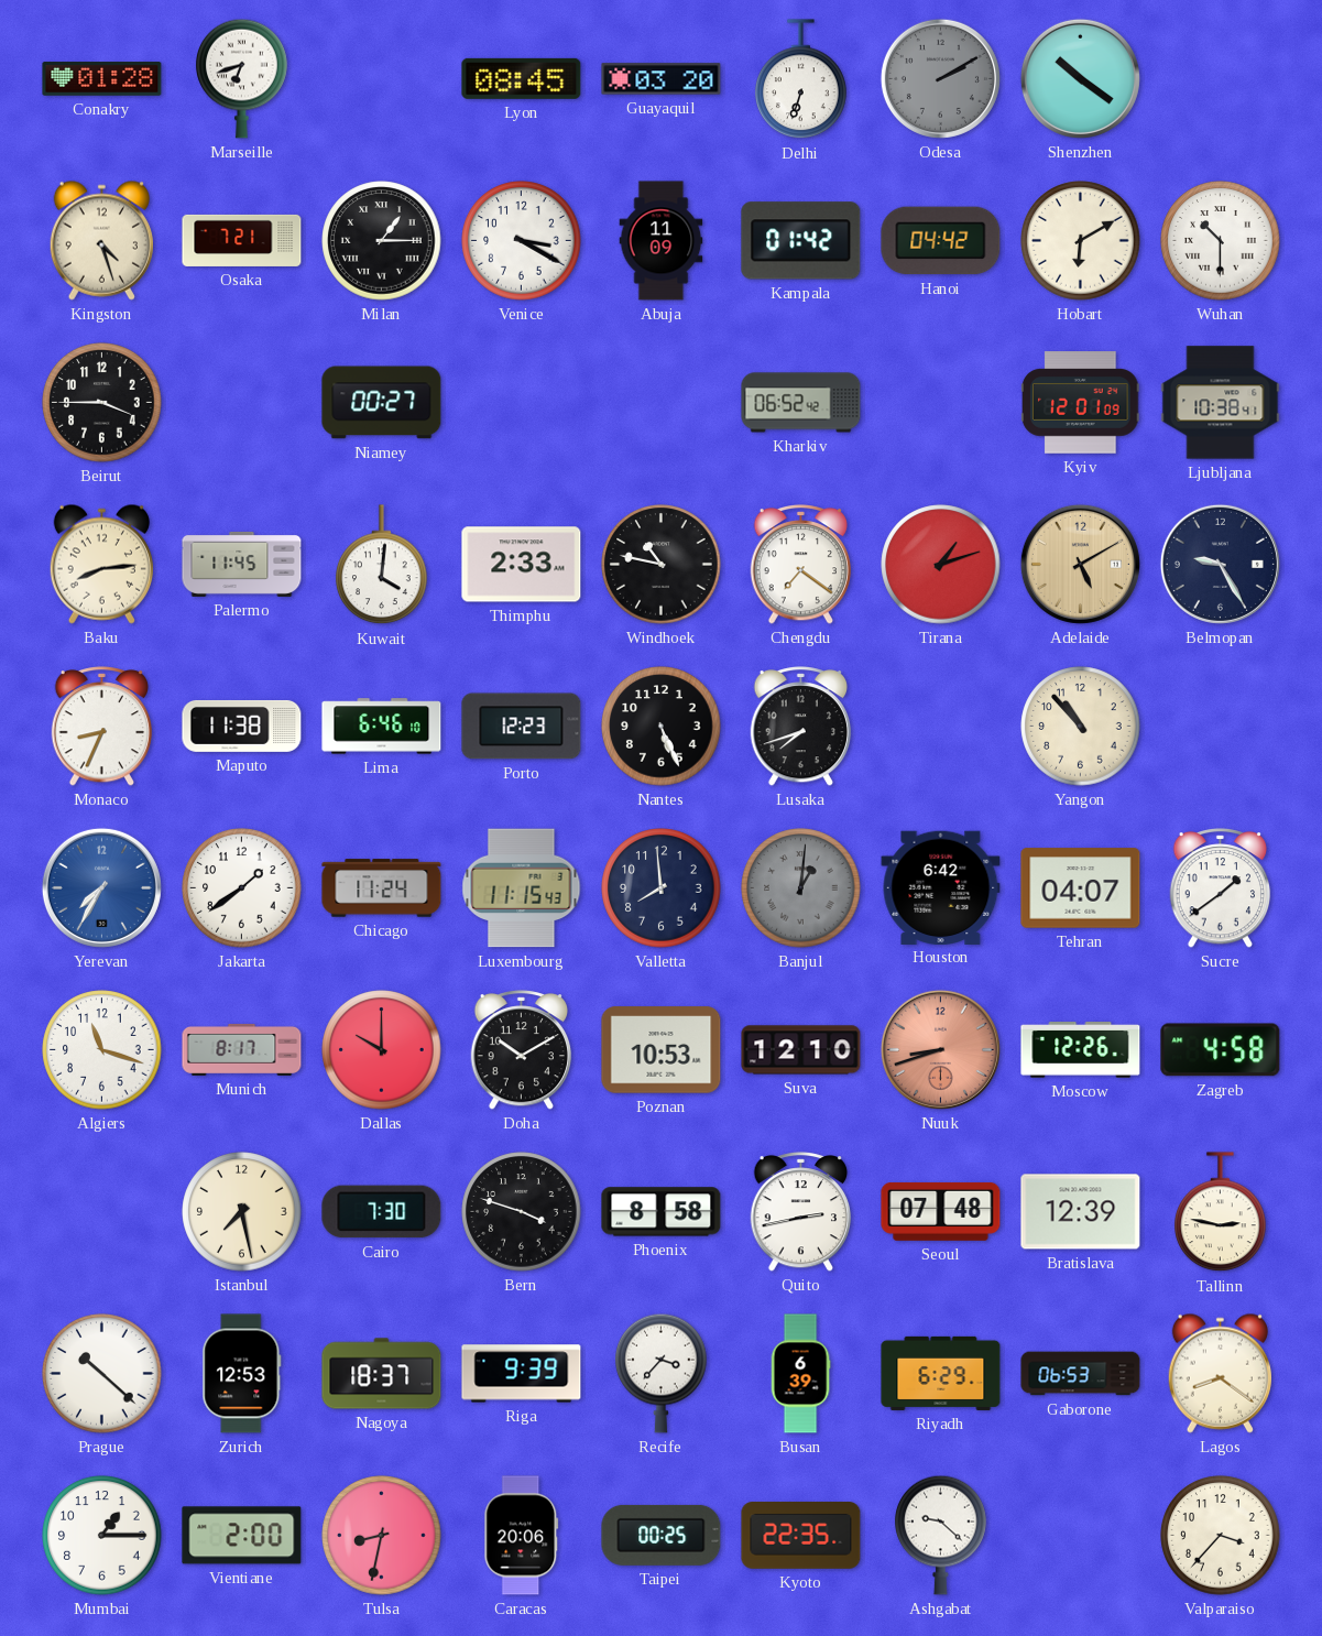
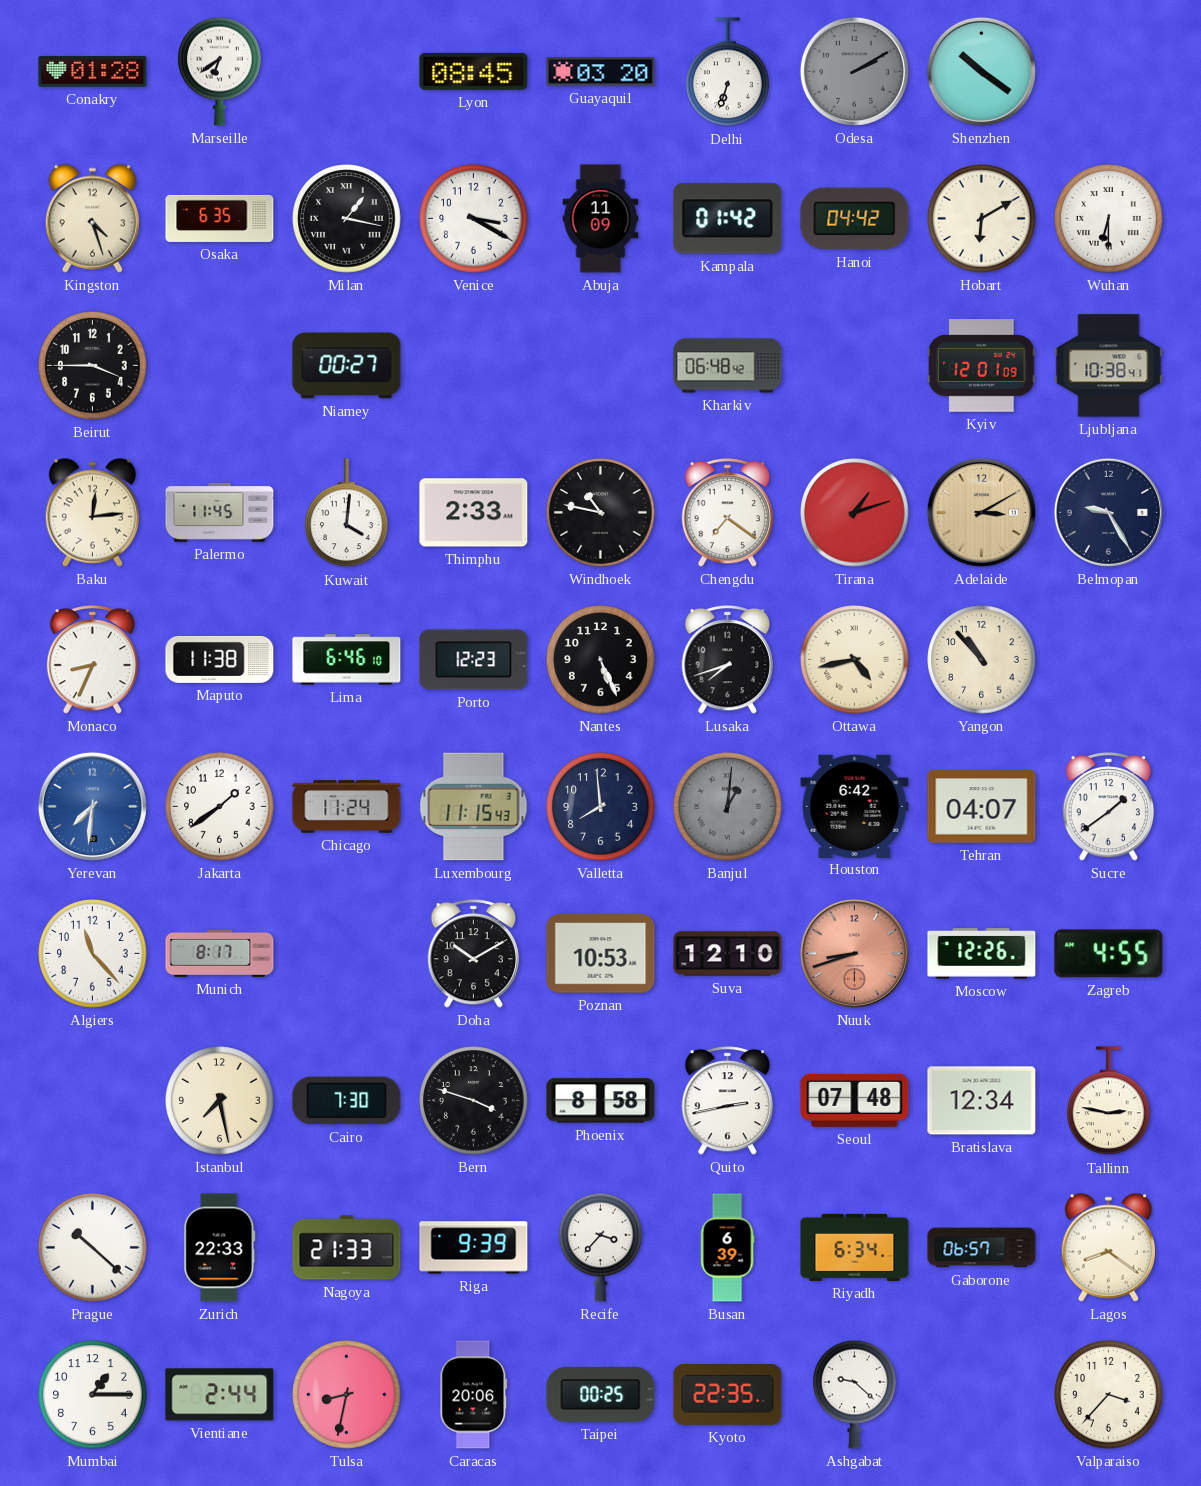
Marseille: 6:42 -> 6:39 (220, 71)
Osaka: 7:21 -> 6:35 (220, 218)
Milan: 1:15 -> 1:17 (347, 219)
Wuhan: 10:30 -> 6:30 (1109, 219)
Kharkiv: 06:52 -> 06:48 (728, 366)
Baku: 8:14 -> 12:14 (92, 512)
Adelaide: 5:10 -> 3:10 (981, 512)
Ottawa: none -> 4:43 (855, 660)
Yerevan: 7:35 -> 7:31 (92, 806)
Algiers: 11:18 -> 11:23 (93, 954)
Dallas: 10:00 -> none (382, 1050)
Zagreb: 4:58 -> 4:55 (1109, 954)
Bratislava: 12:39 -> 12:34 (982, 1101)
Zurich: 12:53 -> 22:33 (220, 1248)
Nagoya: 18:37 -> 21:33 (347, 1248)
Riyadh: 6:29 -> 6:34 (855, 1247)
Gaborone: 06:53 -> 06:57 (982, 1248)
Vientiane: 2:00 -> 2:44 (220, 1395)
